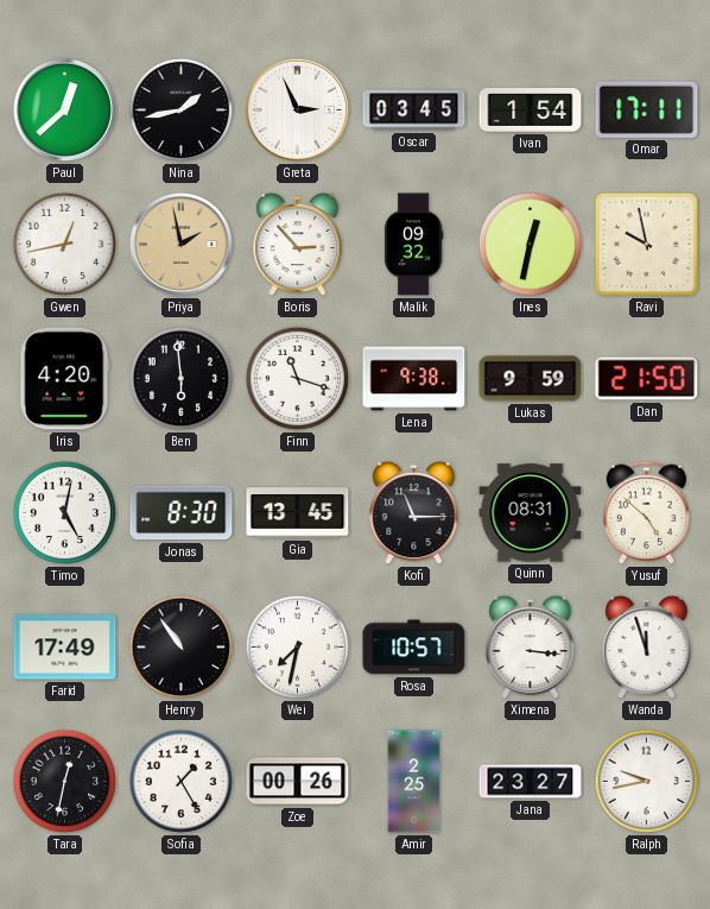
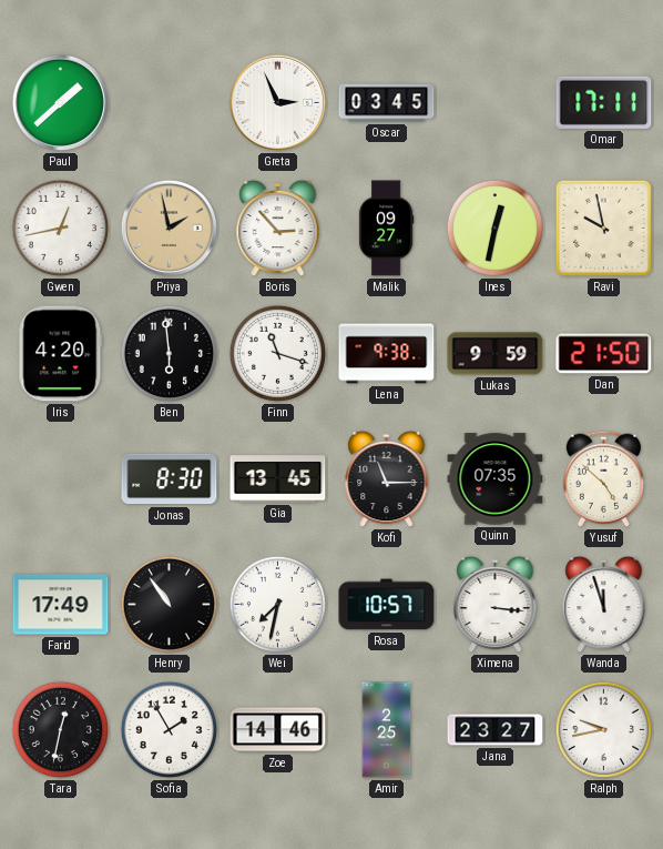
Paul: 12:38 -> 1:38 (60, 102)
Nina: 1:43 -> none (180, 109)
Ivan: 1:54 -> none (531, 111)
Malik: 09:32 -> 09:27 (386, 229)
Timo: 5:02 -> none (64, 512)
Quinn: 08:31 -> 07:35 (496, 479)
Sofia: 1:25 -> 1:55 (169, 729)
Zoe: 00:26 -> 14:46 (278, 730)
